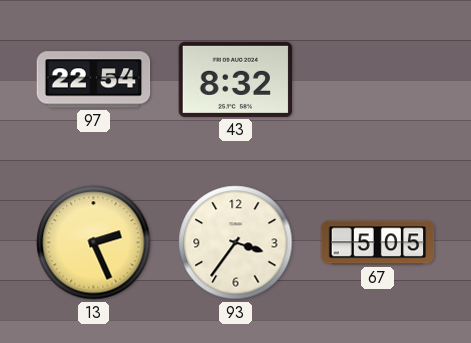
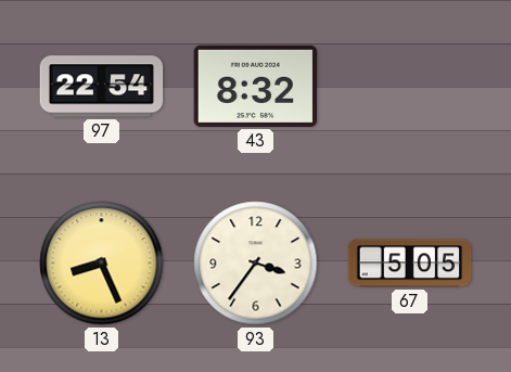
13: 2:26 -> 8:26 (102, 264)
